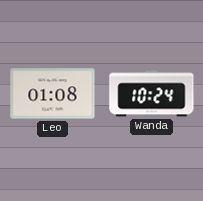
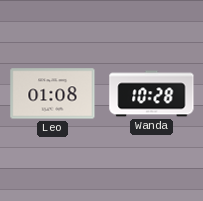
Wanda: 10:24 -> 10:28 (152, 94)
